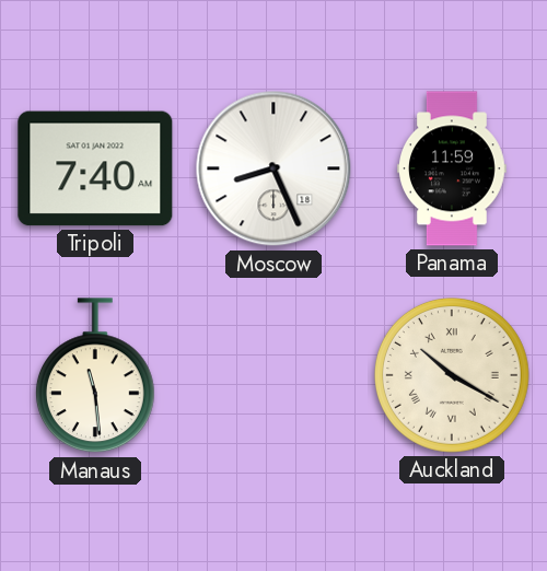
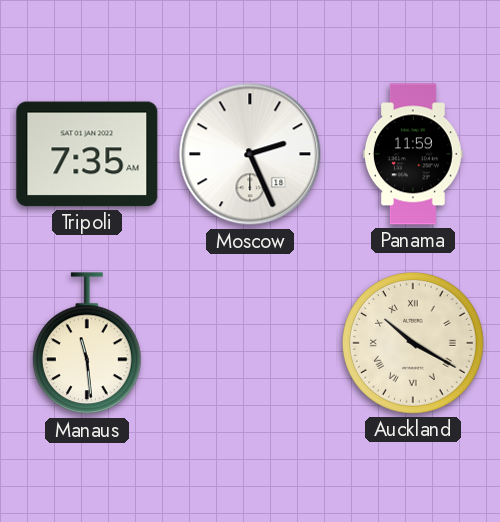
Tripoli: 7:40 -> 7:35 (87, 154)
Moscow: 8:26 -> 2:26 (250, 154)
